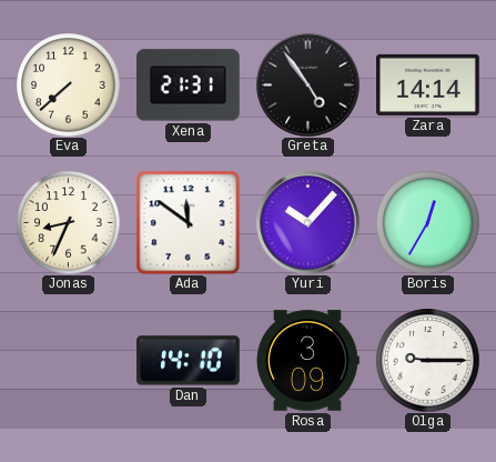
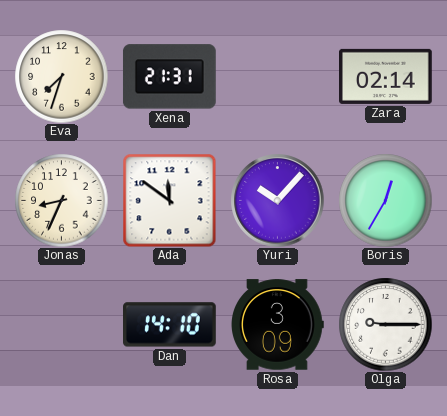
Eva: 7:38 -> 7:33 (61, 76)
Greta: 4:54 -> none (307, 84)
Zara: 14:14 -> 02:14 (386, 76)
